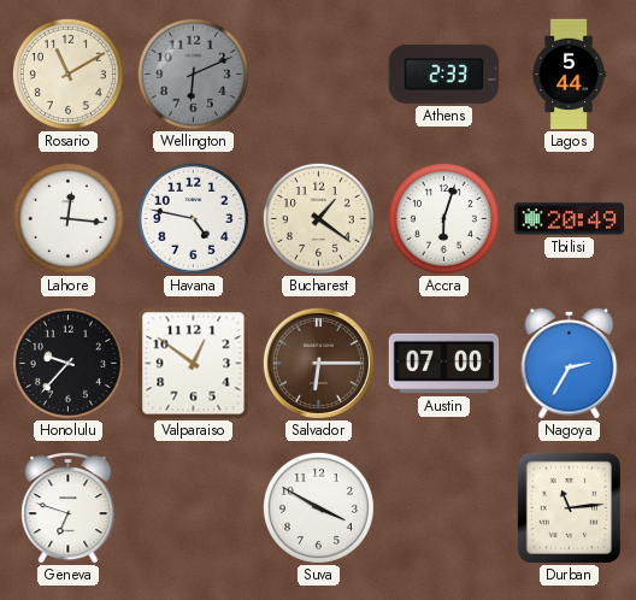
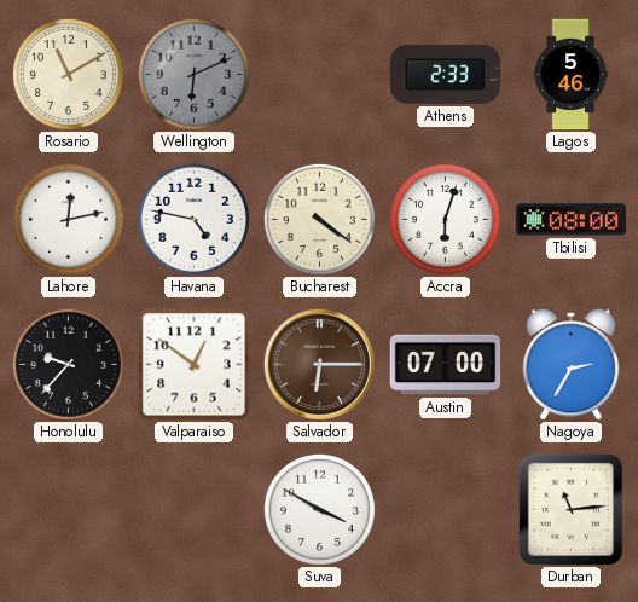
Lagos: 5:44 -> 5:46 (570, 75)
Lahore: 12:16 -> 12:13 (68, 219)
Bucharest: 1:21 -> 4:21 (319, 219)
Tbilisi: 20:49 -> 08:00 (572, 220)
Geneva: 6:48 -> none (69, 508)
